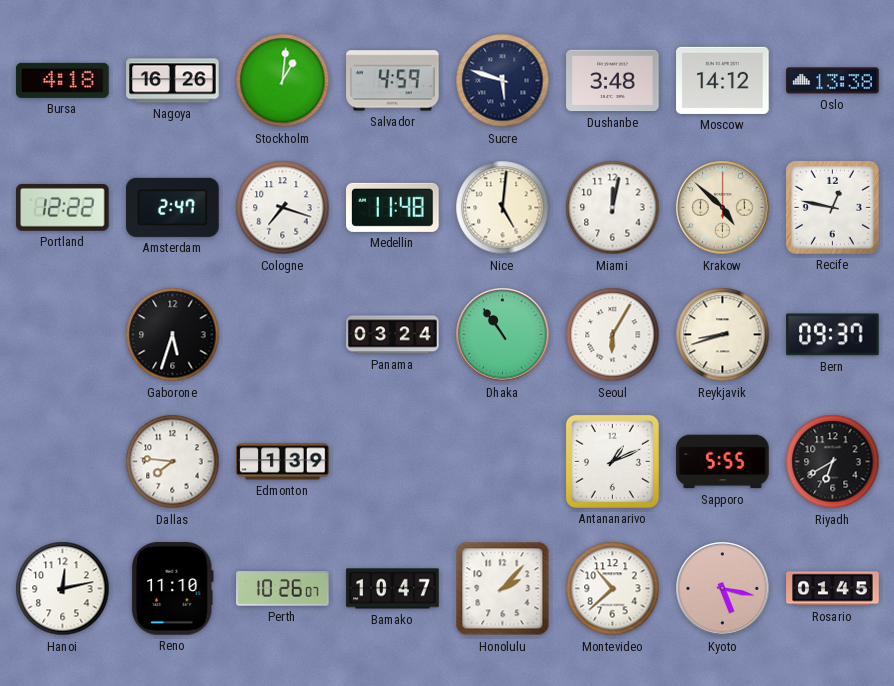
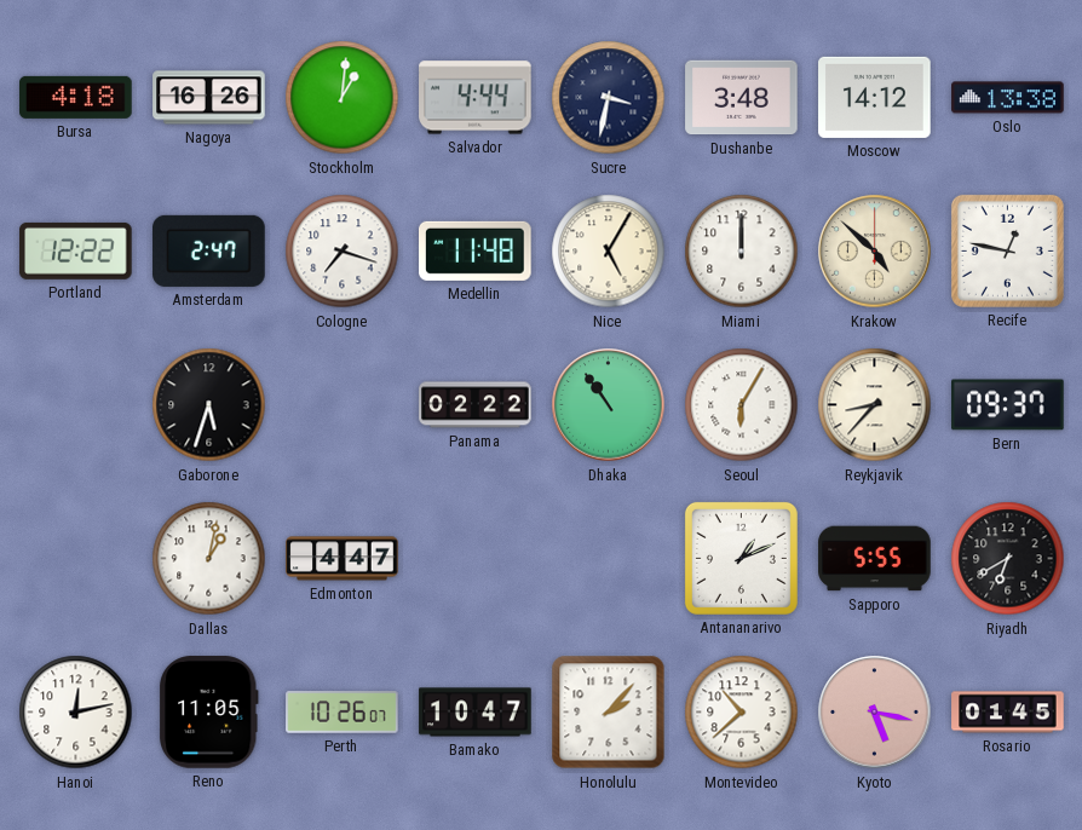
Salvador: 4:59 -> 4:44 (476, 98)
Sucre: 5:48 -> 3:32 (609, 98)
Nice: 5:01 -> 5:05 (609, 252)
Miami: 12:02 -> 12:00 (742, 252)
Panama: 03:24 -> 02:22 (476, 405)
Reykjavik: 8:42 -> 8:37 (875, 405)
Dallas: 7:46 -> 1:02 (209, 559)
Edmonton: 1:39 -> 4:47 (343, 559)
Reno: 11:10 -> 11:05 (208, 713)
